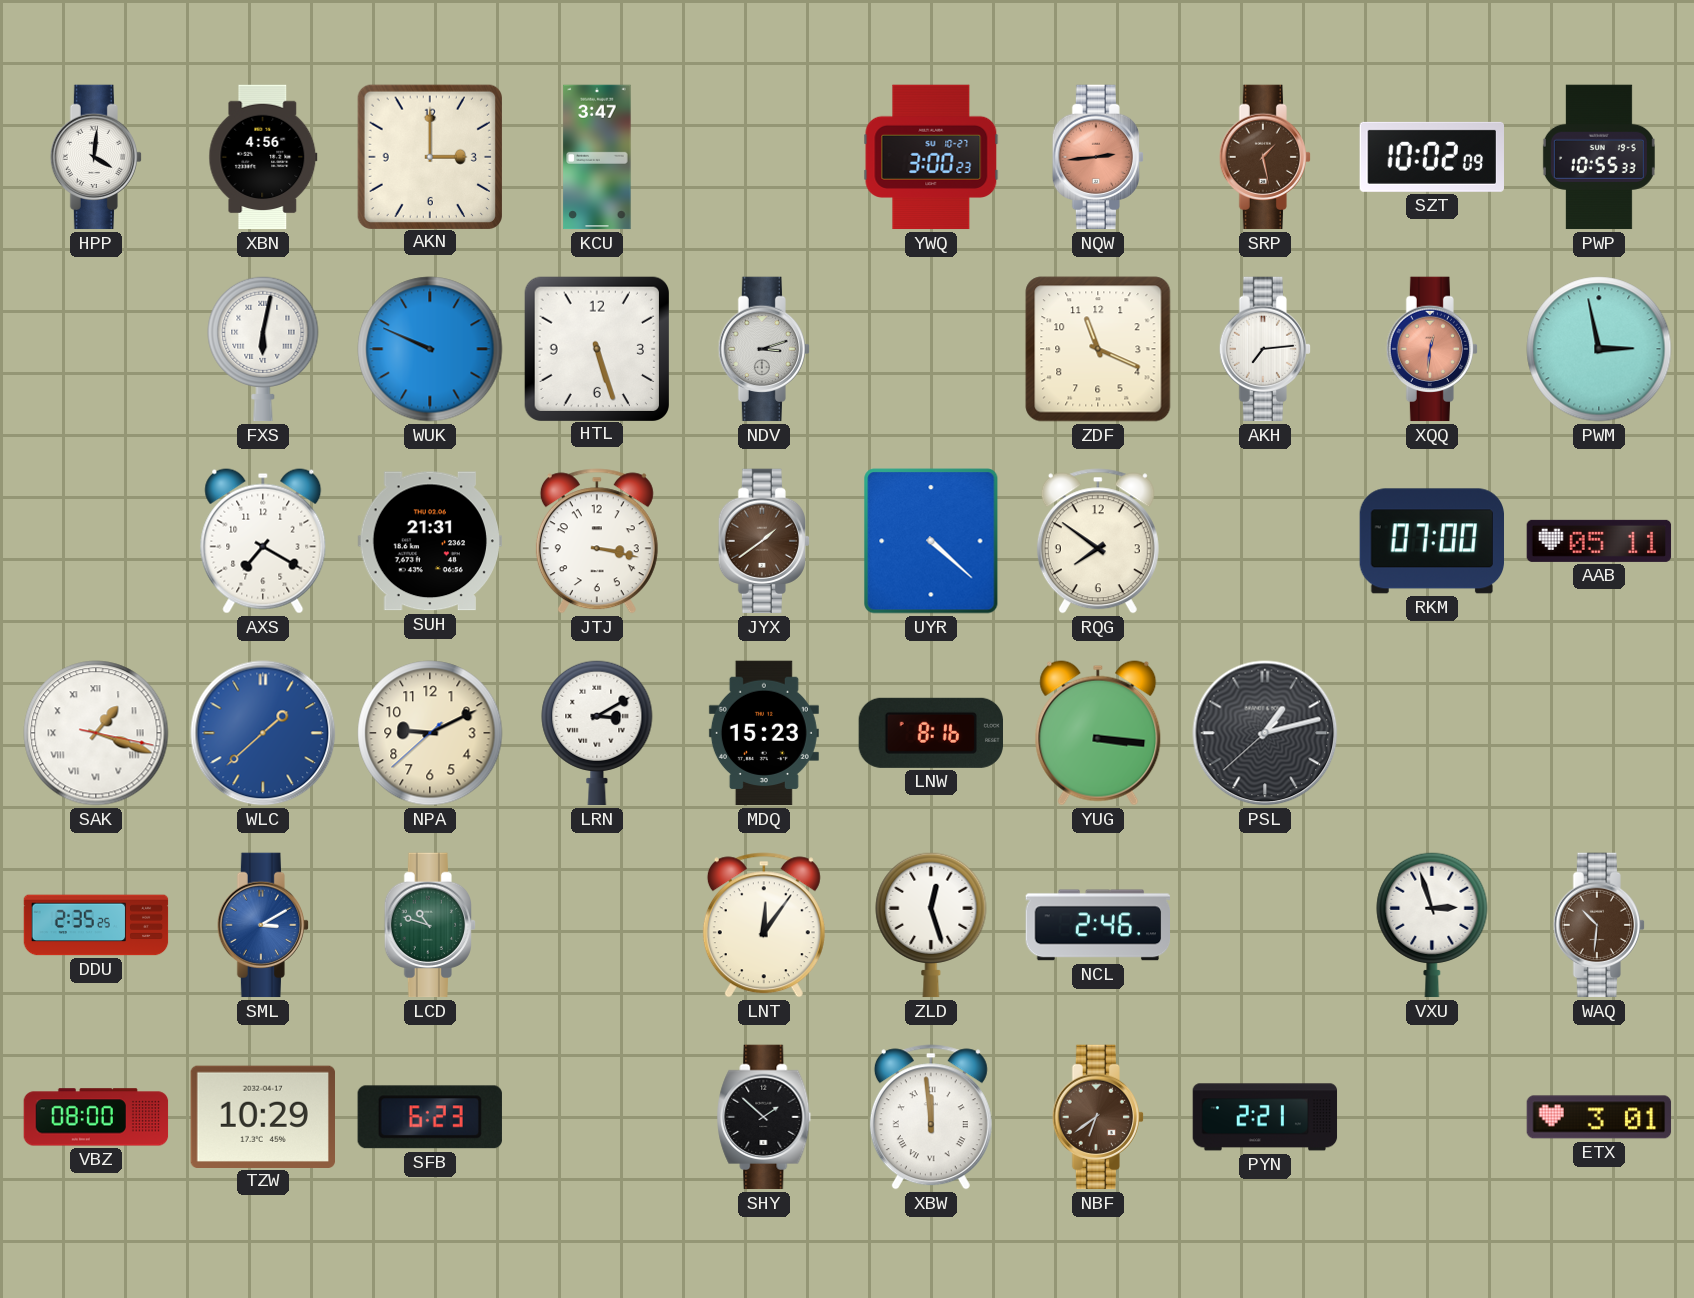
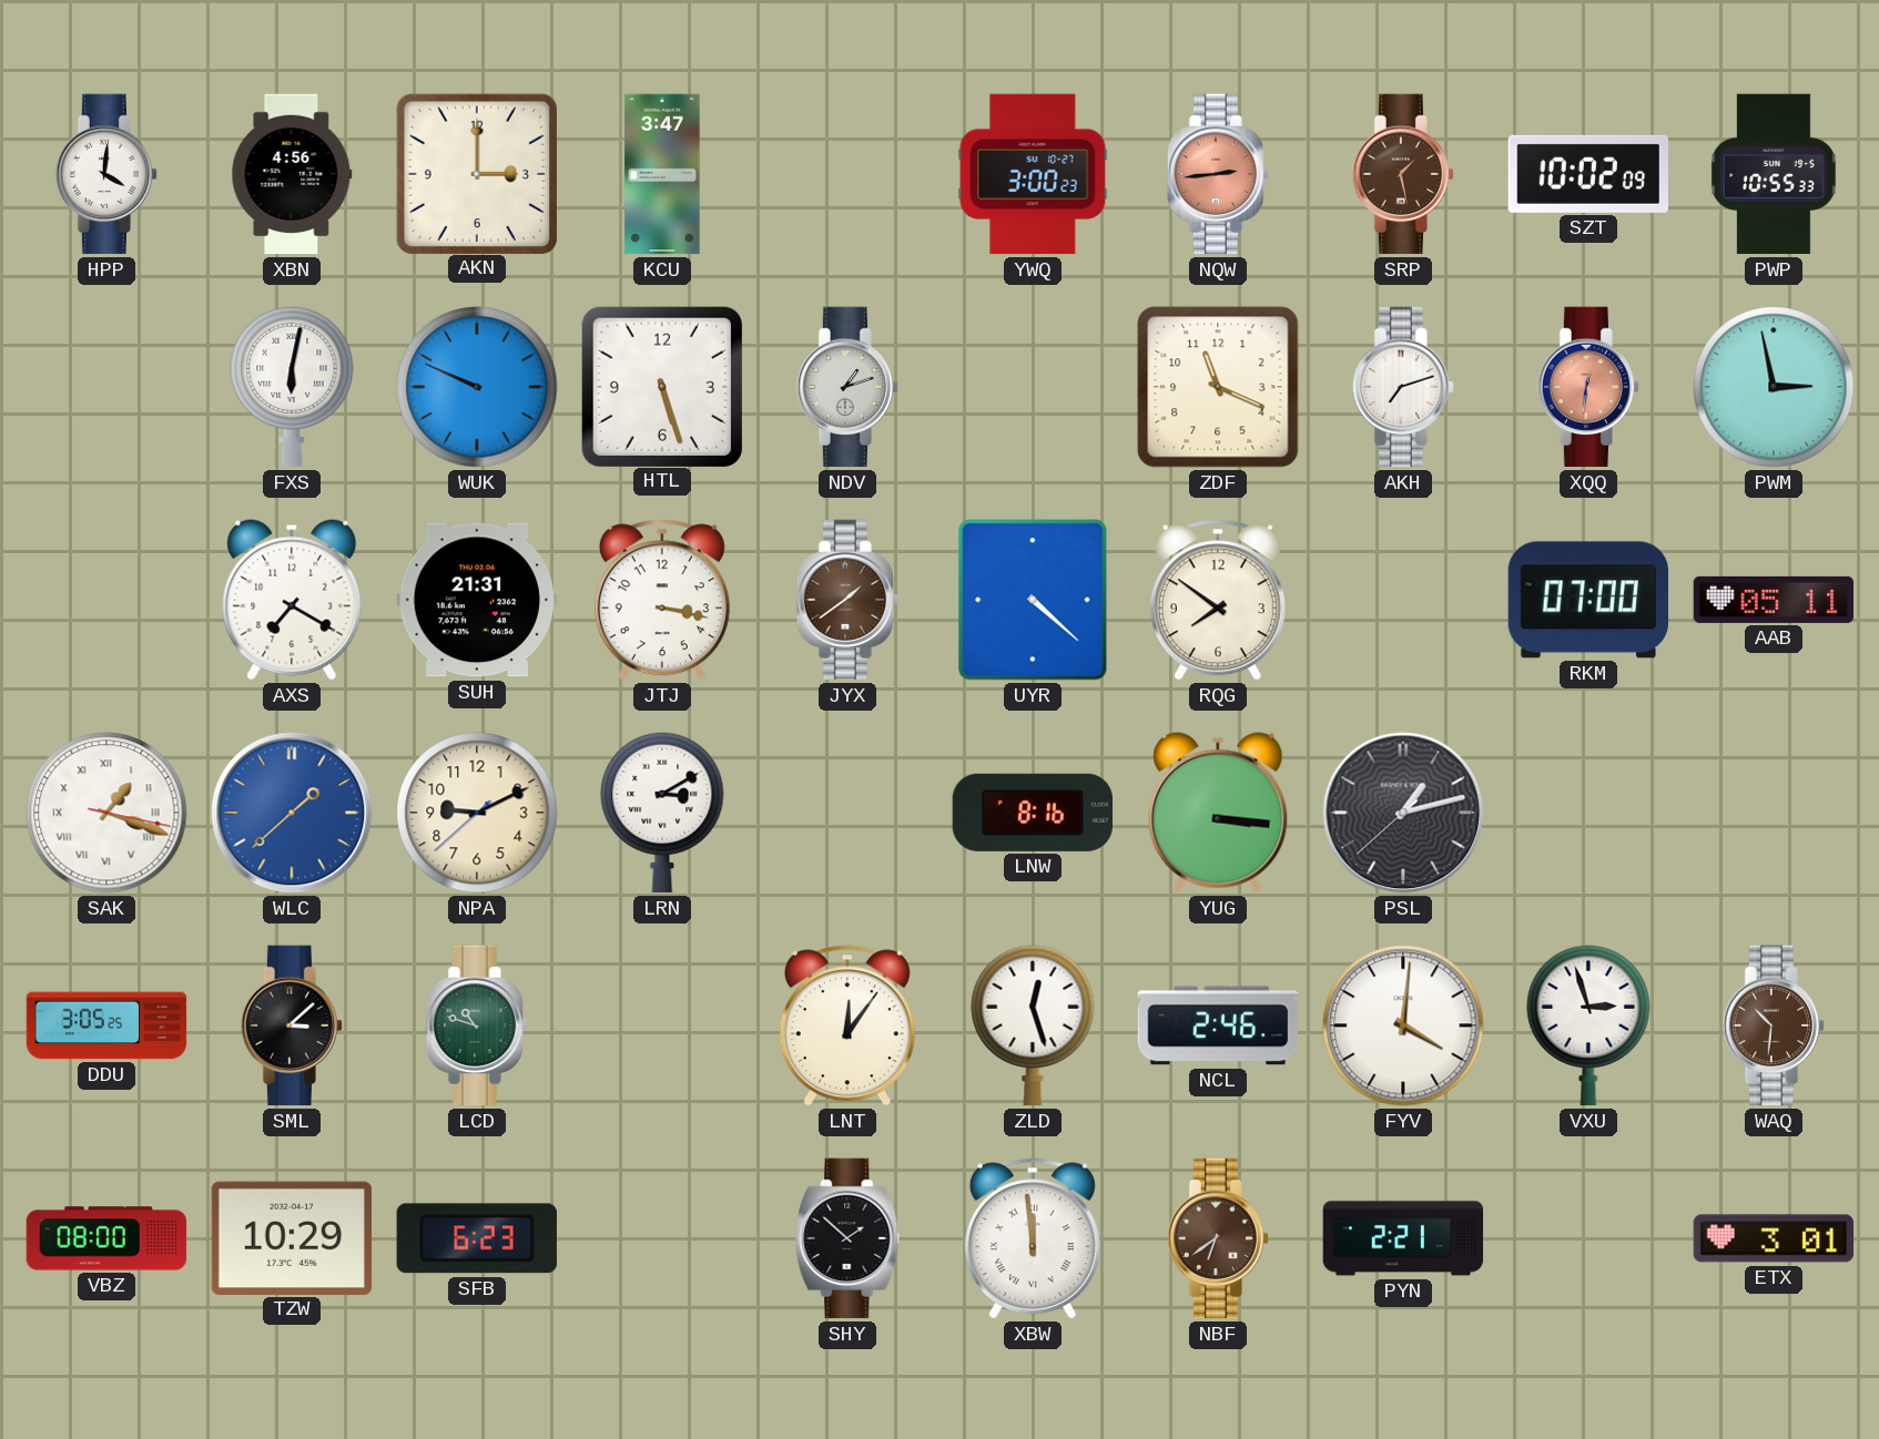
NDV: 3:12 -> 1:12 (846, 387)
AKH: 7:14 -> 7:12 (1402, 387)
MDQ: 15:23 -> none (764, 733)
DDU: 2:35 -> 3:05 (106, 1025)
SML: 3:10 -> 3:08 (291, 1025)
SML dial: blue -> black (291, 1025)
FYV: none -> 4:01 (1403, 1025)
